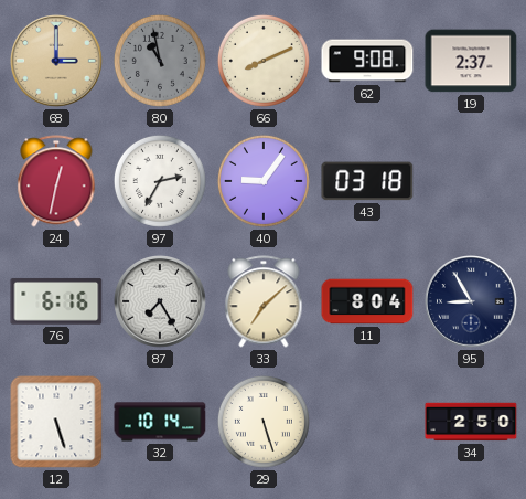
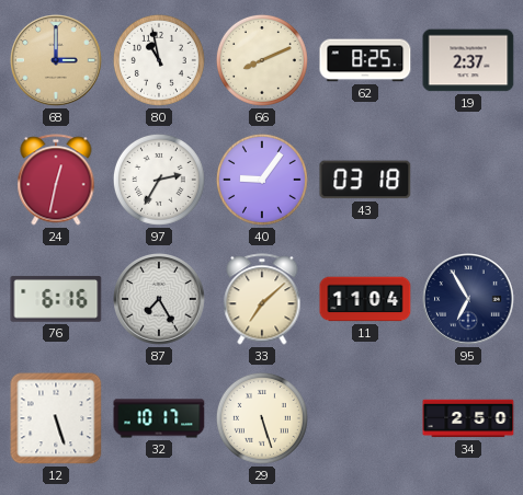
80 dial: grey -> white (159, 60)
62: 9:08 -> 8:25 (365, 60)
11: 8:04 -> 11:04 (365, 299)
95: 8:55 -> 6:55 (469, 300)
32: 10:14 -> 10:17 (159, 418)
